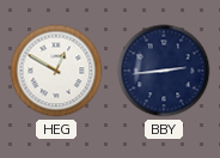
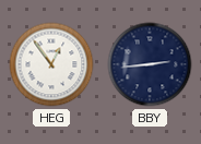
HEG: 12:50 -> 12:54 (51, 64)
